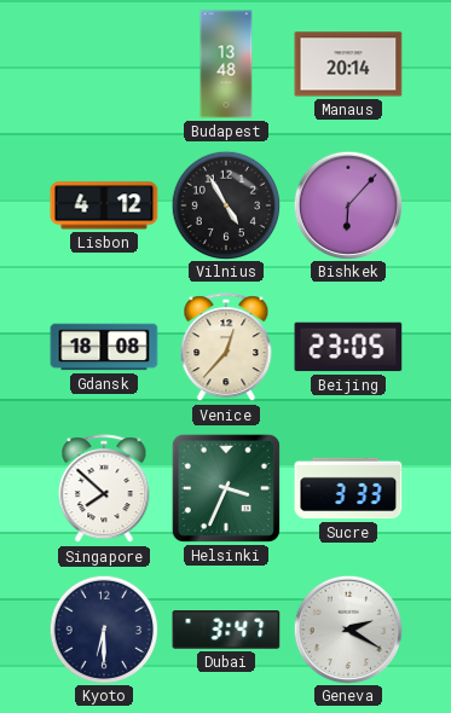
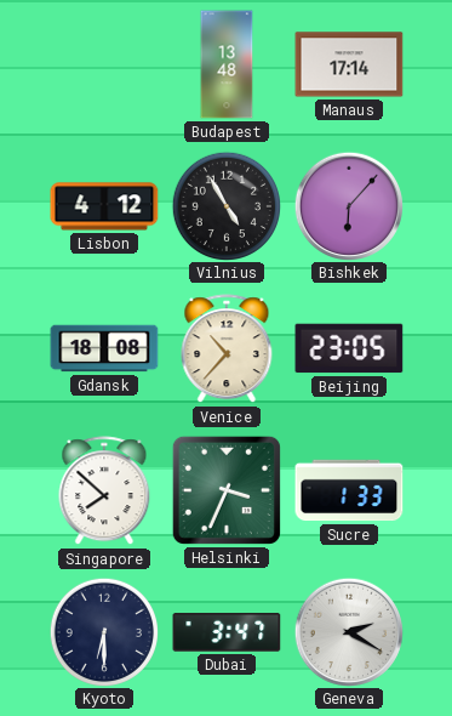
Manaus: 20:14 -> 17:14 (349, 64)
Venice: 12:37 -> 10:37 (227, 350)
Sucre: 3:33 -> 1:33 (349, 490)
